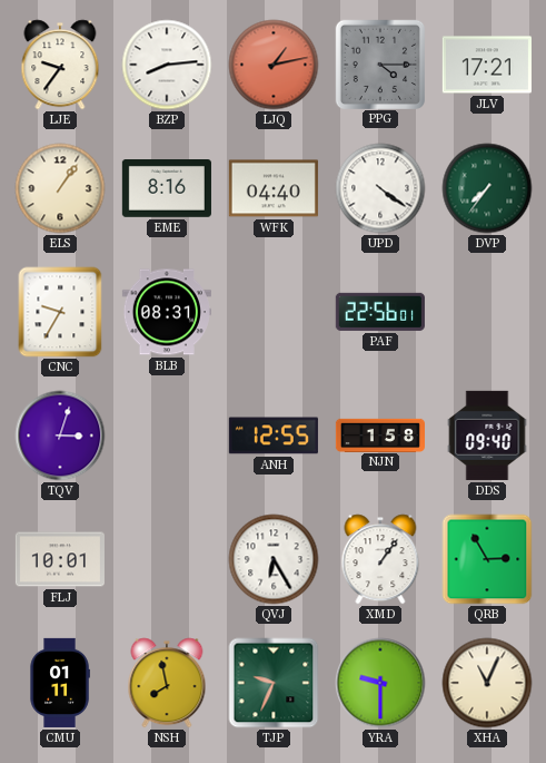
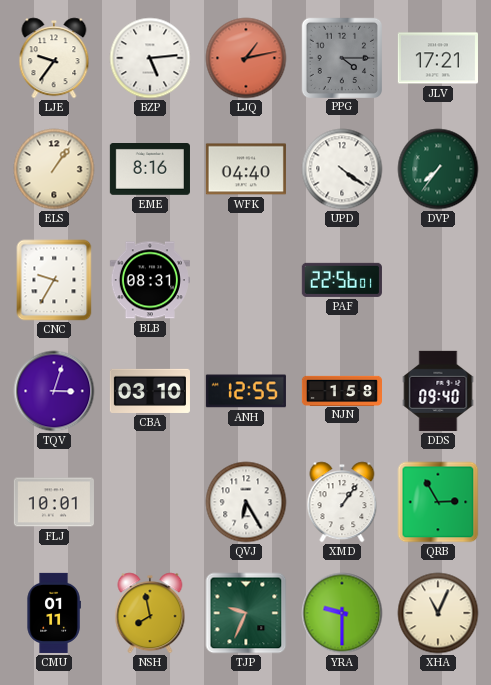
BZP: 8:14 -> 5:14 (150, 58)
CBA: none -> 03:10 (150, 391)
